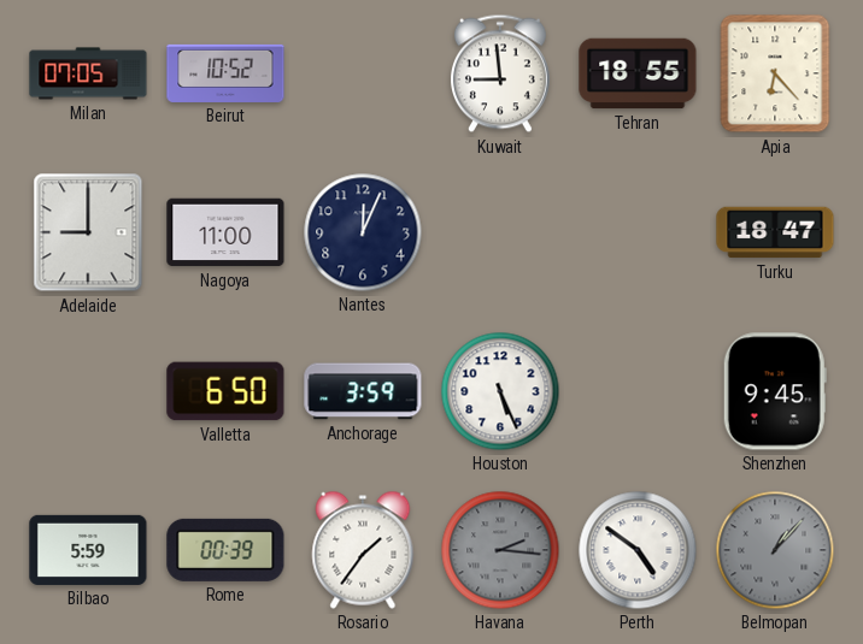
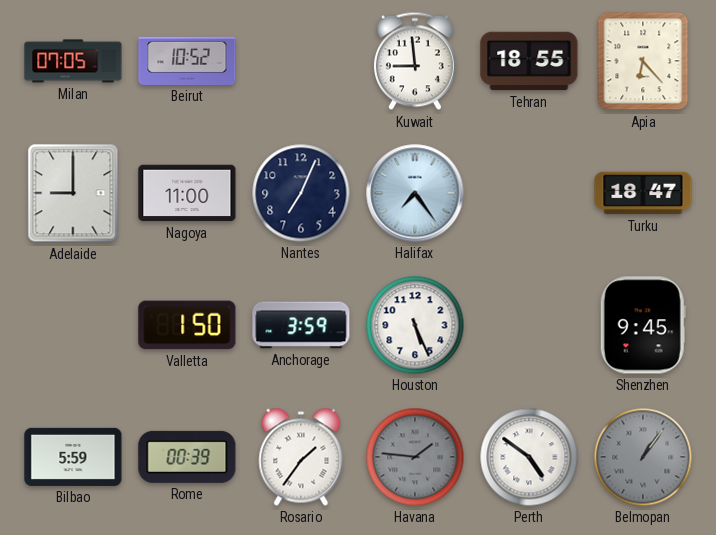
Nantes: 12:04 -> 7:04 (301, 193)
Halifax: none -> 7:24 (415, 193)
Valletta: 6:50 -> 1:50 (187, 325)
Havana: 2:16 -> 1:46 (415, 457)
Belmopan: 1:07 -> 1:06 (643, 457)
